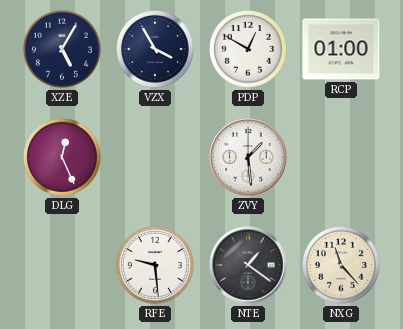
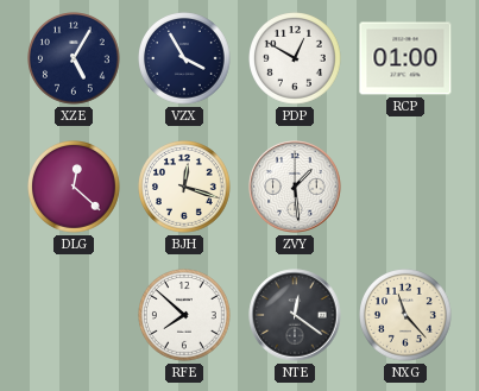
DLG: 12:26 -> 12:22 (75, 188)
BJH: none -> 12:18 (185, 188)
RFE: 9:29 -> 7:52 (185, 316)
NTE: 1:21 -> 12:21 (295, 315)
